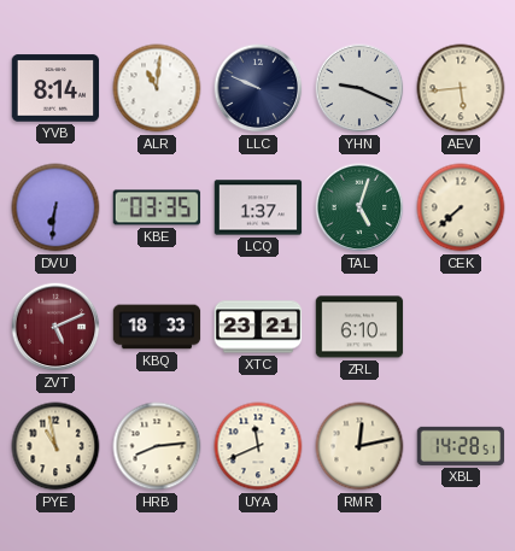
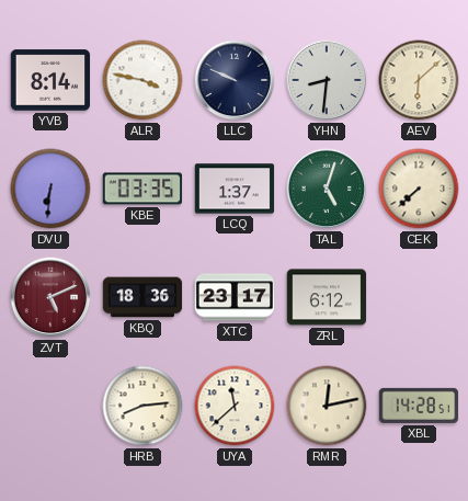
ALR: 11:01 -> 3:47 (142, 80)
YHN: 9:19 -> 8:31 (327, 80)
AEV: 5:44 -> 6:08 (419, 80)
KBQ: 18:33 -> 18:36 (142, 297)
XTC: 23:21 -> 23:17 (235, 297)
ZRL: 6:10 -> 6:12 (327, 297)
PYE: 10:58 -> none (55, 446)
UYA: 11:41 -> 11:38 (235, 406)
